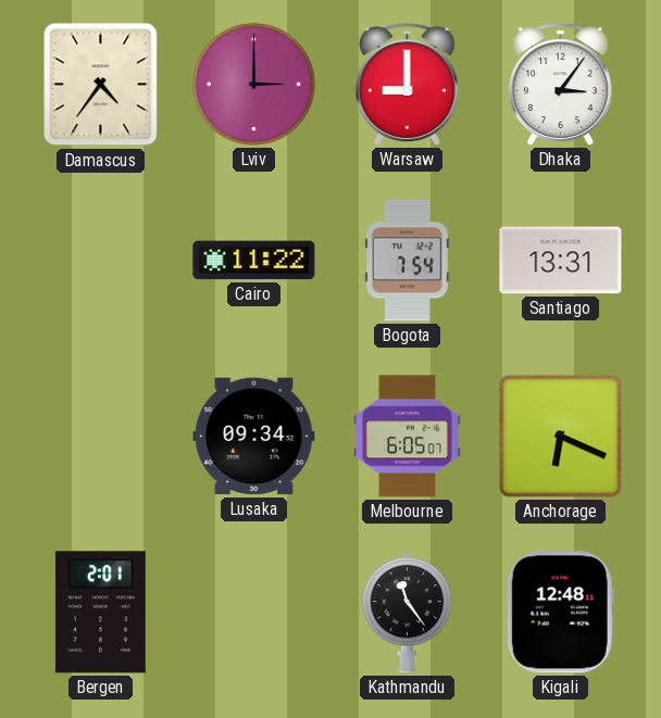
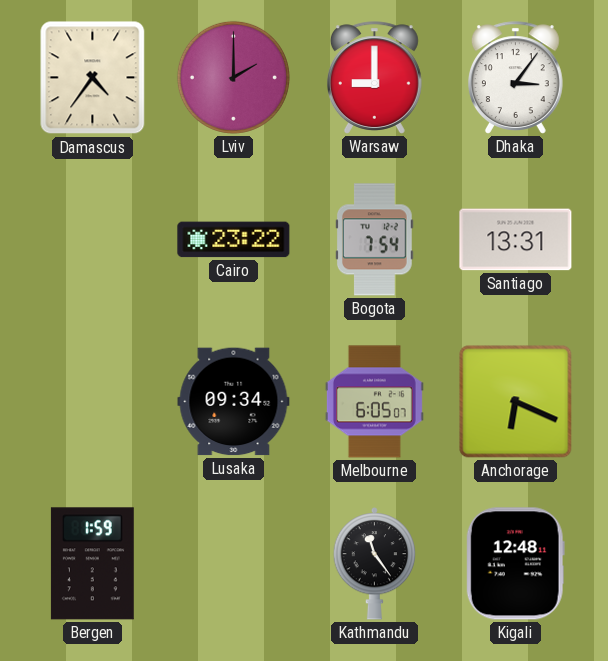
Lviv: 3:00 -> 2:00 (233, 77)
Cairo: 11:22 -> 23:22 (234, 240)
Bergen: 2:01 -> 1:59 (92, 564)
